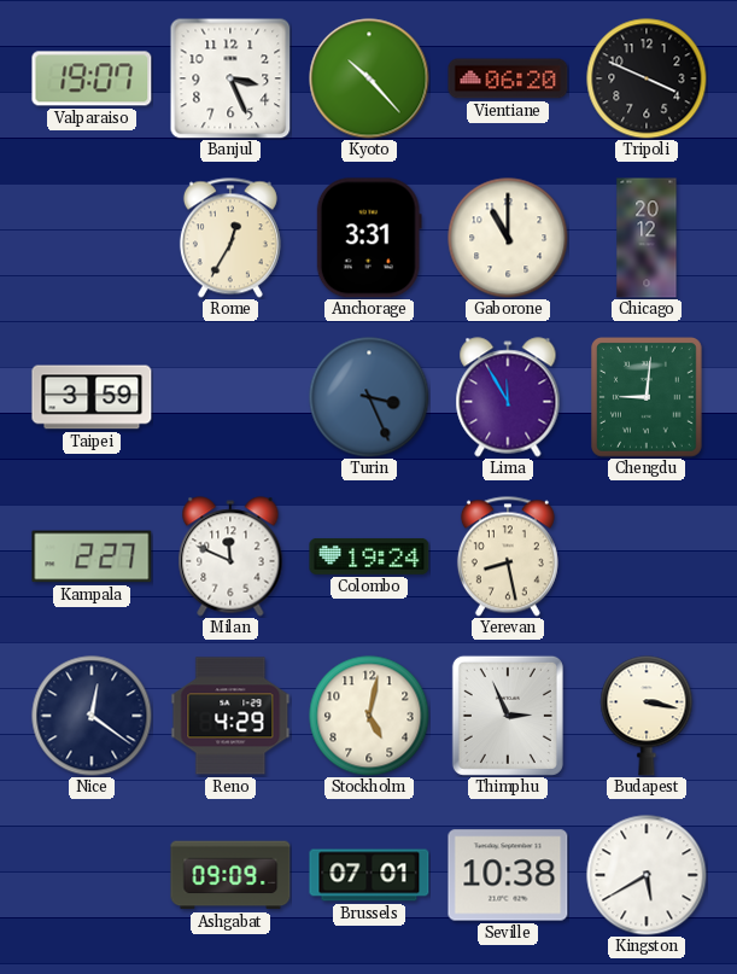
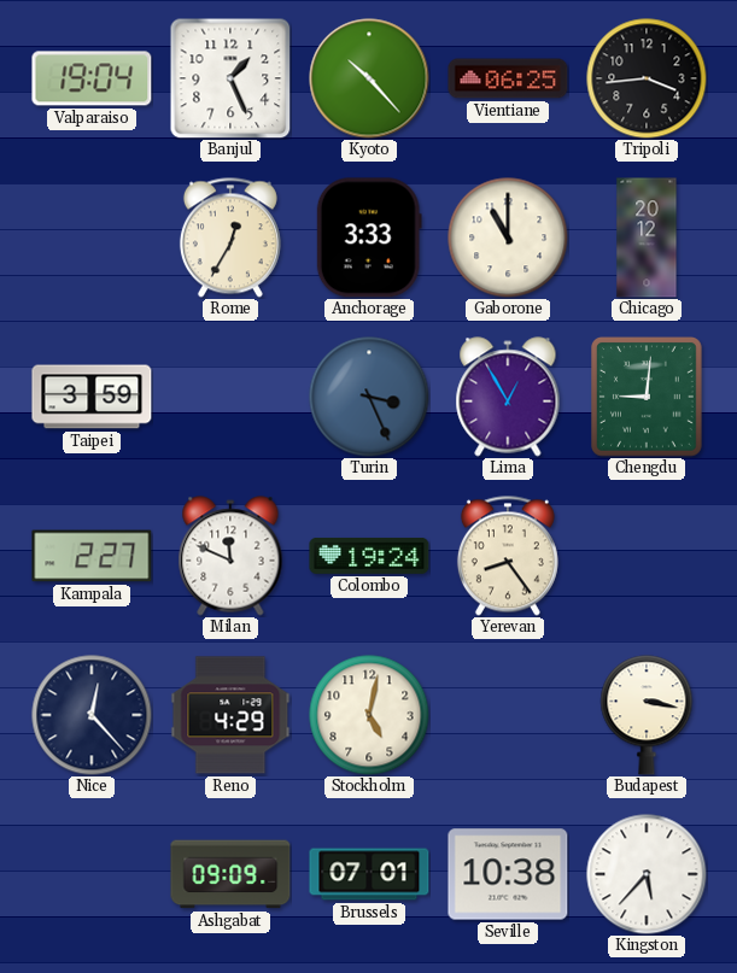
Valparaiso: 19:07 -> 19:04 (92, 78)
Banjul: 3:26 -> 1:26 (230, 78)
Vientiane: 06:20 -> 06:25 (508, 78)
Tripoli: 3:49 -> 3:44 (647, 78)
Anchorage: 3:31 -> 3:33 (369, 238)
Lima: 11:55 -> 12:55 (508, 397)
Yerevan: 8:28 -> 8:24 (508, 556)
Nice: 12:21 -> 12:23 (92, 715)
Thimphu: 2:56 -> none (508, 716)
Kingston: 5:40 -> 5:37 (647, 874)
